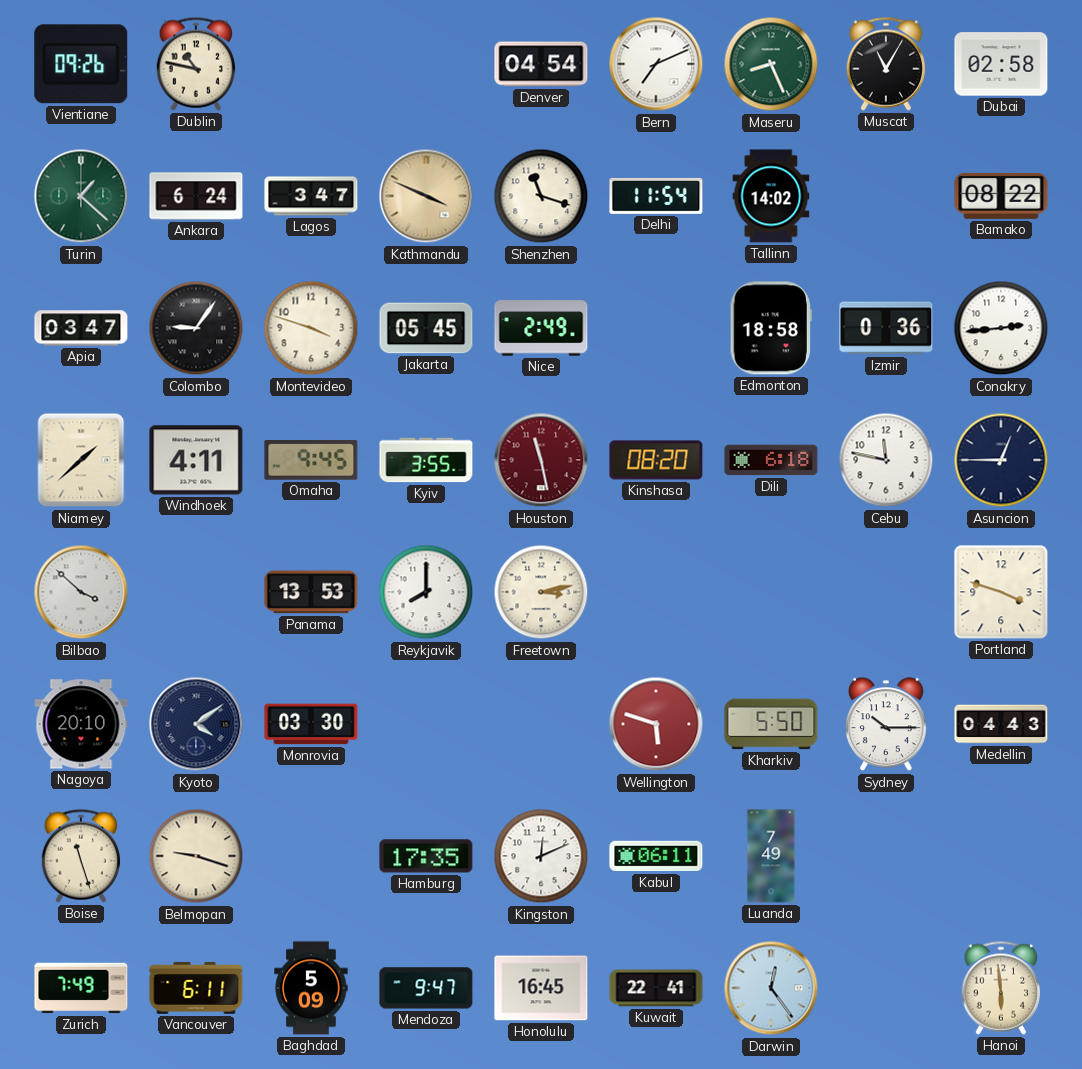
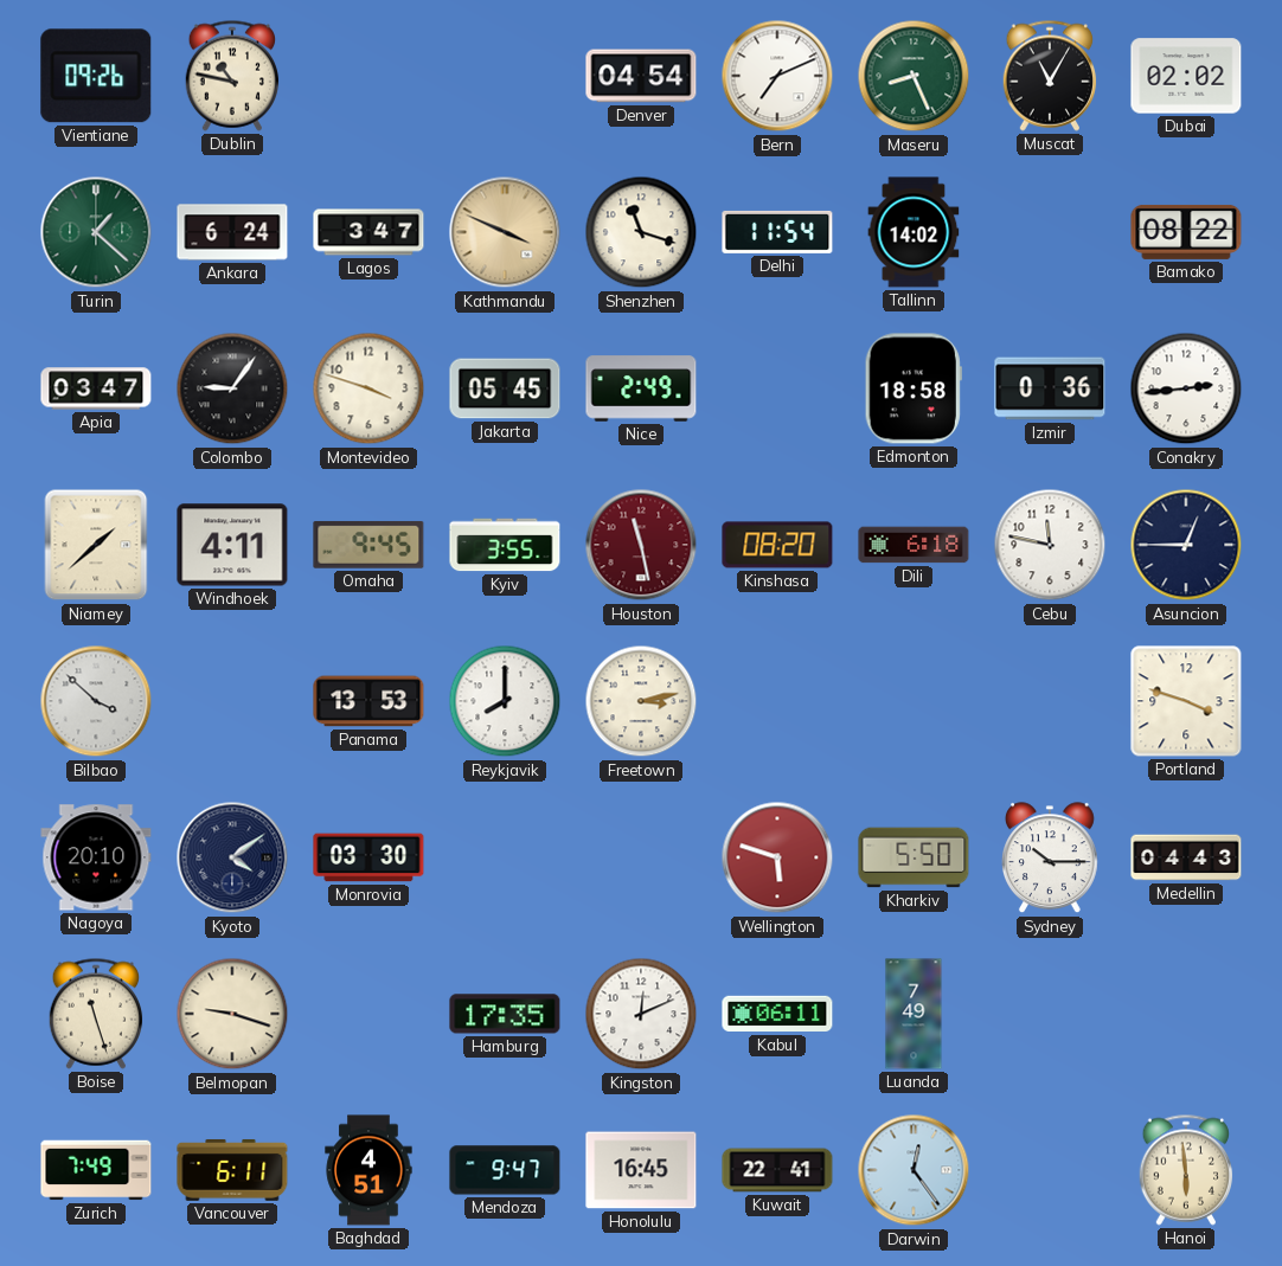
Dubai: 02:58 -> 02:02 (1186, 76)
Baghdad: 5:09 -> 4:51 (368, 1170)
